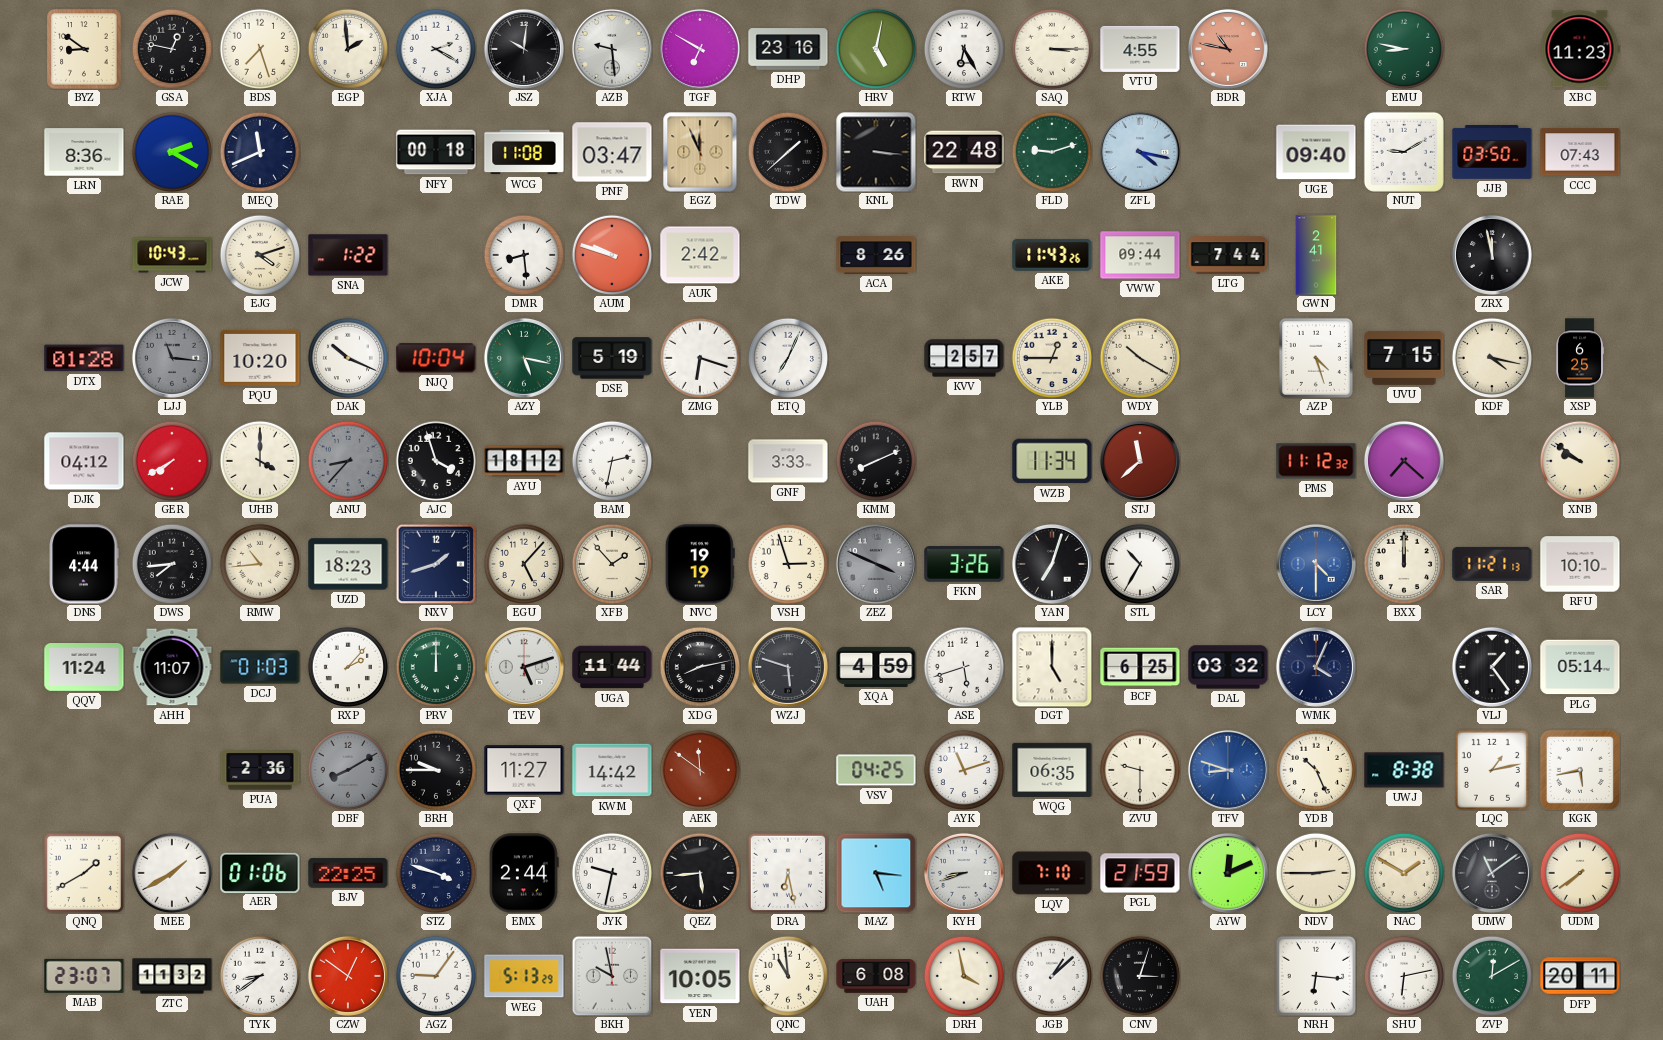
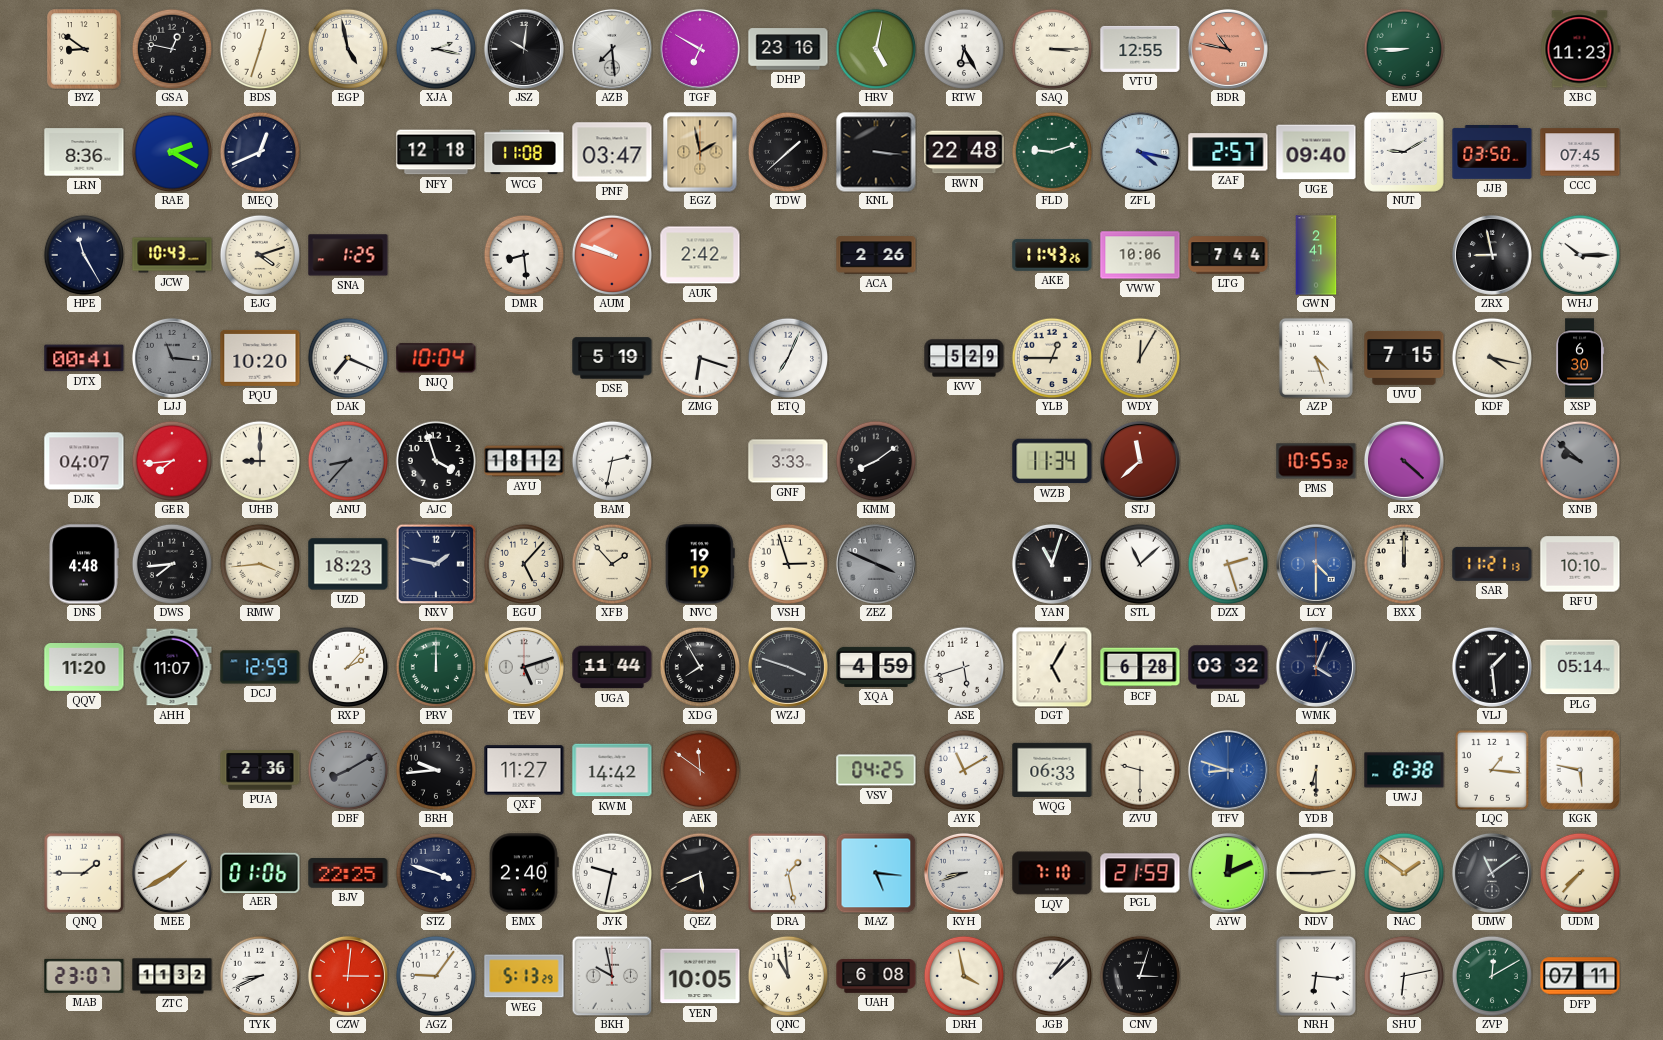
BDS: 7:27 -> 12:33 (259, 48)
EGP: 1:59 -> 4:58 (347, 48)
XJA: 2:20 -> 2:17 (435, 48)
AZB: 9:29 -> 7:29 (612, 49)
VTU: 4:55 -> 12:55 (1140, 49)
EMU: 8:47 -> 8:45 (1403, 48)
MEQ: 11:41 -> 12:41 (259, 151)
NFY: 00:18 -> 12:18 (436, 152)
EGZ: 11:56 -> 1:58 (700, 152)
ZAF: none -> 2:57 (1228, 152)
CCC: 07:43 -> 07:45 (1580, 152)
HPE: none -> 11:25 (83, 254)
SNA: 1:22 -> 1:25 (348, 255)
ACA: 8:26 -> 2:26 (876, 255)
VWW: 09:44 -> 10:06 (1140, 255)
ZRX: 11:58 -> 8:58 (1492, 255)
WHJ: none -> 10:15 (1579, 254)
DTX: 01:28 -> 00:41 (84, 358)
DAK: 10:19 -> 7:19 (347, 357)
AZY: 5:17 -> none (524, 358)
KVV: 2:57 -> 5:29 (964, 358)
WDY: 10:20 -> 12:05 (1139, 357)
XSP: 6:25 -> 6:30 (1580, 358)
DJK: 04:12 -> 04:07 (84, 461)
GER: 7:40 -> 7:44 (171, 460)
UHB: 4:00 -> 9:00 (259, 460)
KMM: 8:11 -> 8:09 (875, 460)
PMS: 11:12 -> 10:55 (1316, 461)
JRX: 7:22 -> 4:22 (1404, 461)
XNB: 9:51 -> 9:52 (1579, 460)
XNB dial: cream -> grey (1579, 460)
DNS: 4:44 -> 4:48 (84, 564)
RMW: 10:44 -> 3:44 (259, 563)
NXV: 1:42 -> 1:47 (436, 564)
FKN: 3:26 -> none (964, 564)
YAN: 7:03 -> 11:03 (1052, 564)
STL: 10:35 -> 11:08 (1139, 563)
DZX: none -> 2:27 (1227, 563)
QQV: 11:24 -> 11:20 (84, 668)
DCJ: 01:03 -> 12:59 (260, 667)
XDG: 8:13 -> 7:55 (699, 666)
WZJ: 5:48 -> 3:48 (788, 667)
DGT: 5:00 -> 5:05 (1052, 667)
BCF: 6:25 -> 6:28 (1140, 667)
VLJ: 1:24 -> 1:29 (1492, 667)
BRH: 9:45 -> 9:44 (435, 769)
AYK: 11:12 -> 11:10 (963, 769)
WQG: 06:35 -> 06:33 (1052, 770)
YDB: 10:26 -> 6:30 (1315, 769)
LQC: 1:13 -> 1:16 (1492, 770)
KGK: 5:43 -> 5:47 (1580, 770)
QNQ: 1:40 -> 1:45 (84, 873)
EMX: 2:44 -> 2:40 (524, 873)
QEZ: 5:44 -> 5:41 (699, 872)
DRA: 6:28 -> 1:28 (788, 873)
NAC: 1:50 -> 1:51 (1403, 872)
UDM: 7:39 -> 7:37 (1579, 872)
TYK: 8:39 -> 8:41 (259, 975)
CZW: 12:51 -> 3:01 (348, 976)
DFP: 20:11 -> 07:11 (1580, 976)
